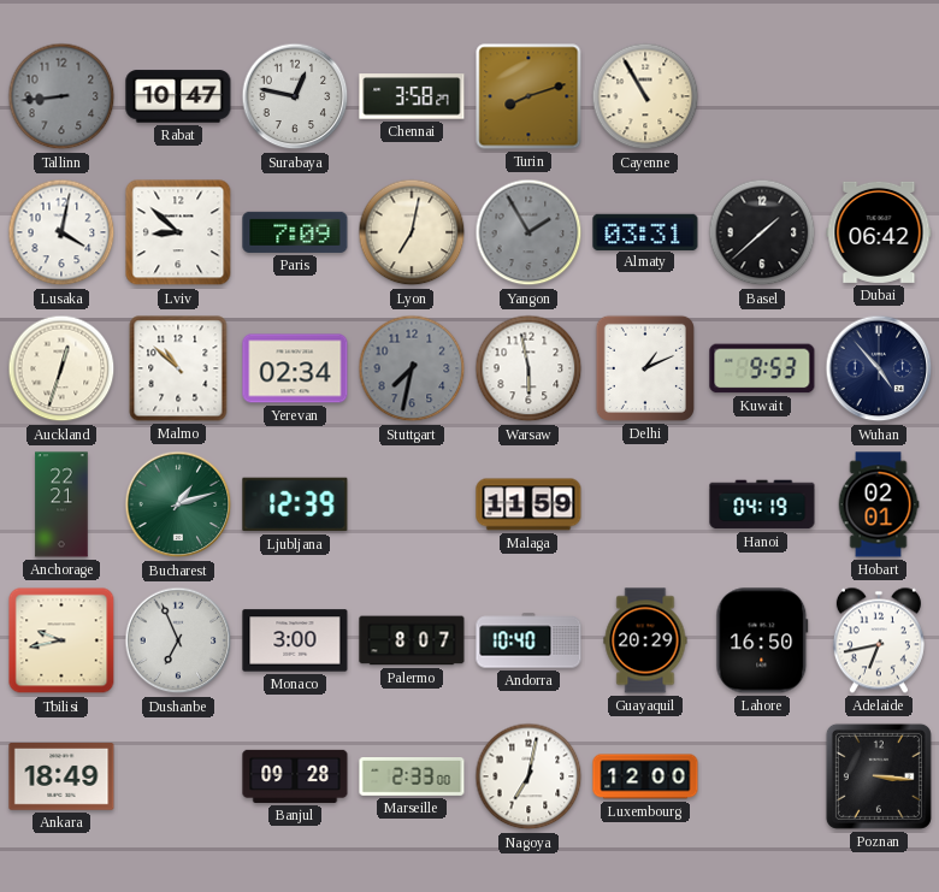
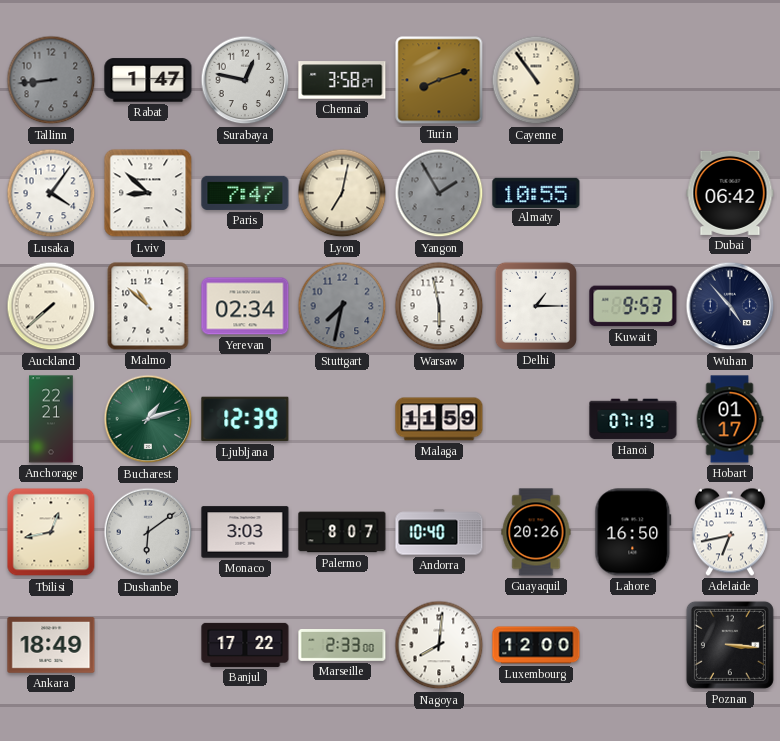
Rabat: 10:47 -> 1:47 (148, 80)
Cayenne: 10:55 -> 10:54 (536, 80)
Lusaka: 4:02 -> 4:06 (51, 193)
Paris: 7:09 -> 7:47 (245, 193)
Almaty: 03:31 -> 10:55 (536, 192)
Basel: 1:38 -> none (762, 232)
Auckland: 12:33 -> 7:38 (51, 306)
Delhi: 1:11 -> 1:15 (536, 306)
Hanoi: 04:19 -> 07:19 (633, 419)
Hobart: 02:01 -> 01:17 (730, 419)
Tbilisi: 9:43 -> 12:43 (51, 532)
Dushanbe: 6:56 -> 6:09 (148, 532)
Monaco: 3:00 -> 3:03 (245, 532)
Guayaquil: 20:29 -> 20:26 (536, 532)
Banjul: 09:28 -> 17:22 (245, 645)
Nagoya: 7:02 -> 8:01 (439, 645)
